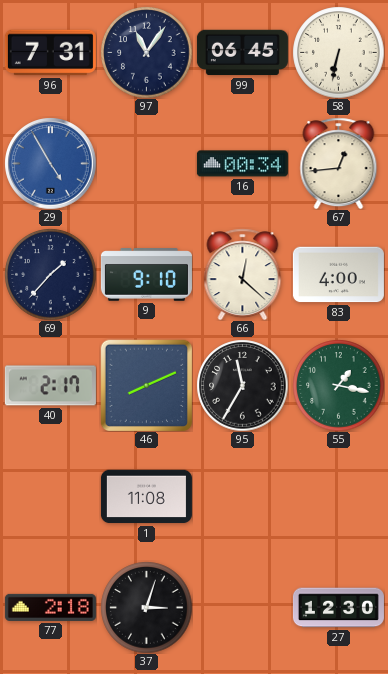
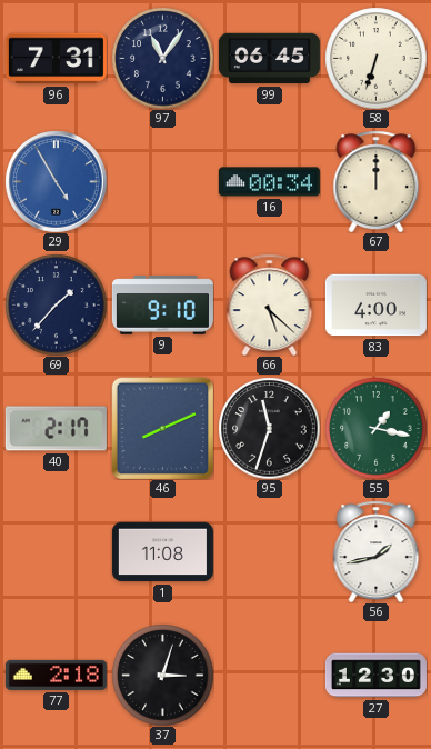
58: 6:32 -> 6:33 (375, 58)
67: 12:44 -> 12:00 (377, 181)
66: 12:22 -> 5:22 (270, 304)
95: 11:35 -> 11:33 (269, 428)
56: none -> 1:43 (377, 551)
